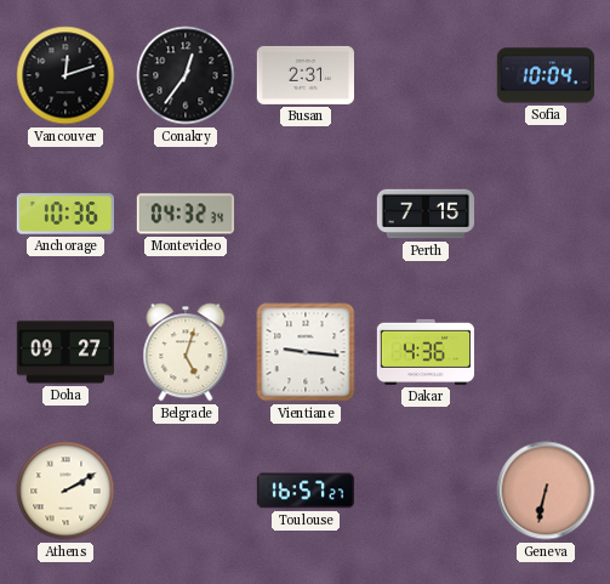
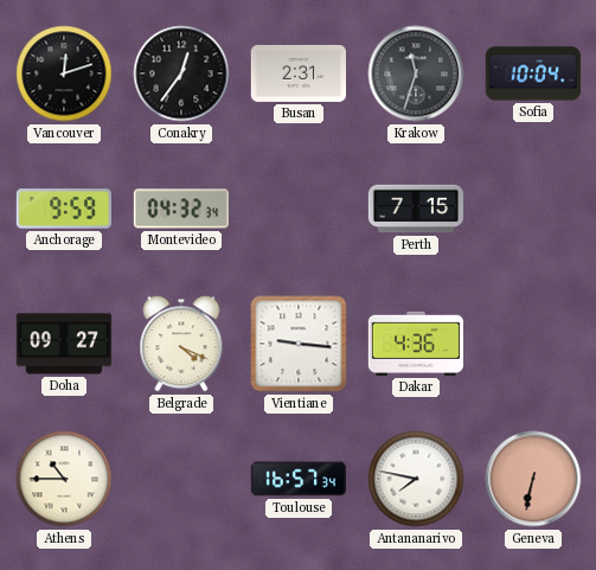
Krakow: none -> 11:33 (416, 73)
Anchorage: 10:36 -> 9:59 (63, 209)
Belgrade: 5:03 -> 4:19 (181, 344)
Athens: 2:10 -> 10:45 (64, 479)
Toulouse: 16:57:27 -> 16:57:34 (299, 479)
Antananarivo: none -> 7:47 (416, 479)
